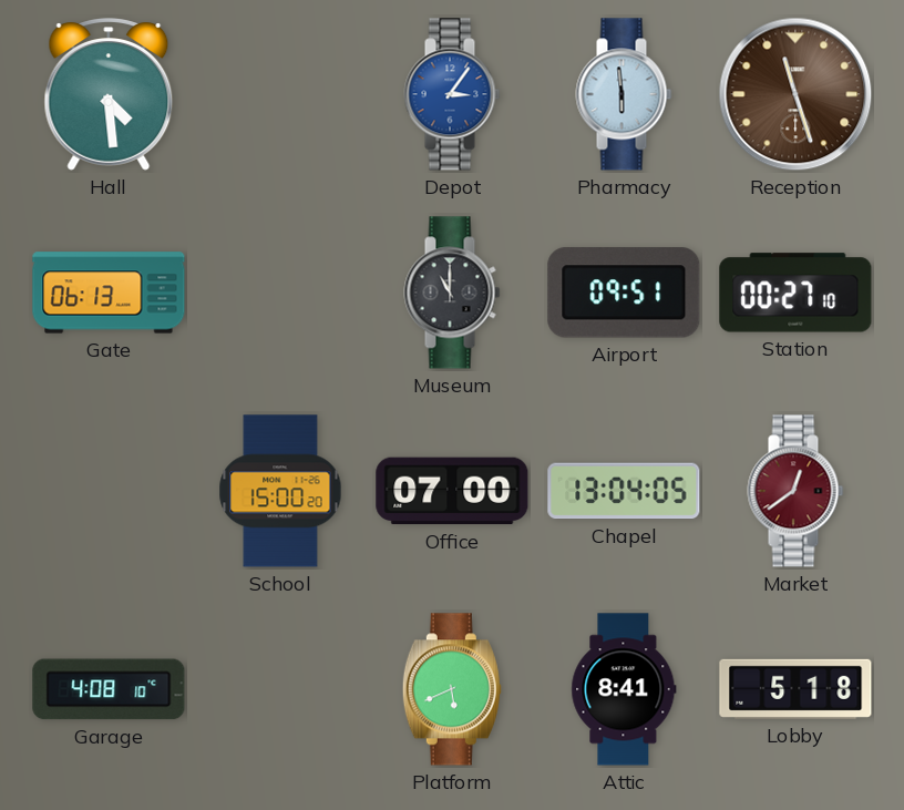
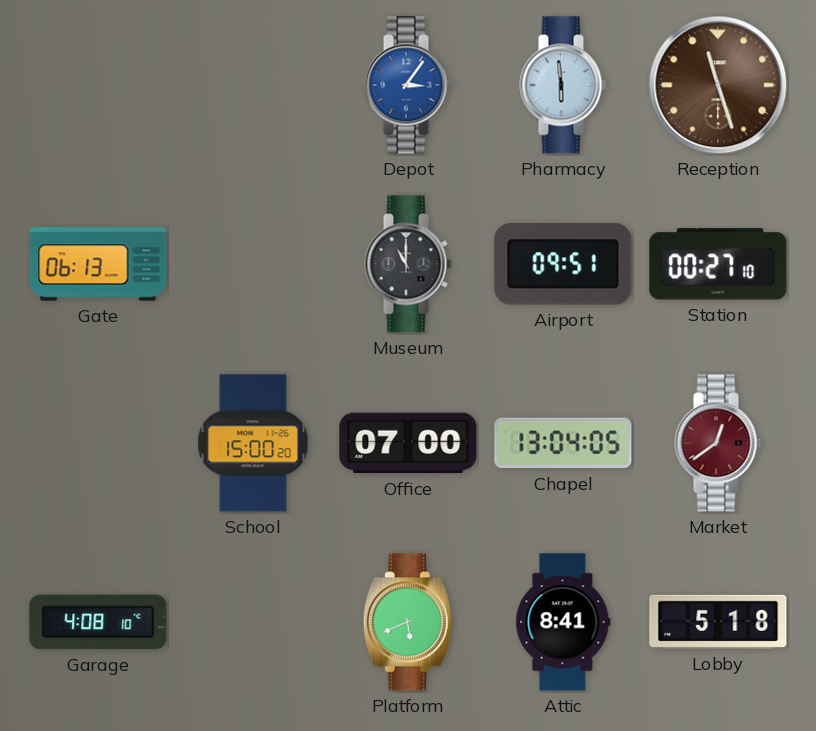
Hall: 4:29 -> none (109, 94)
